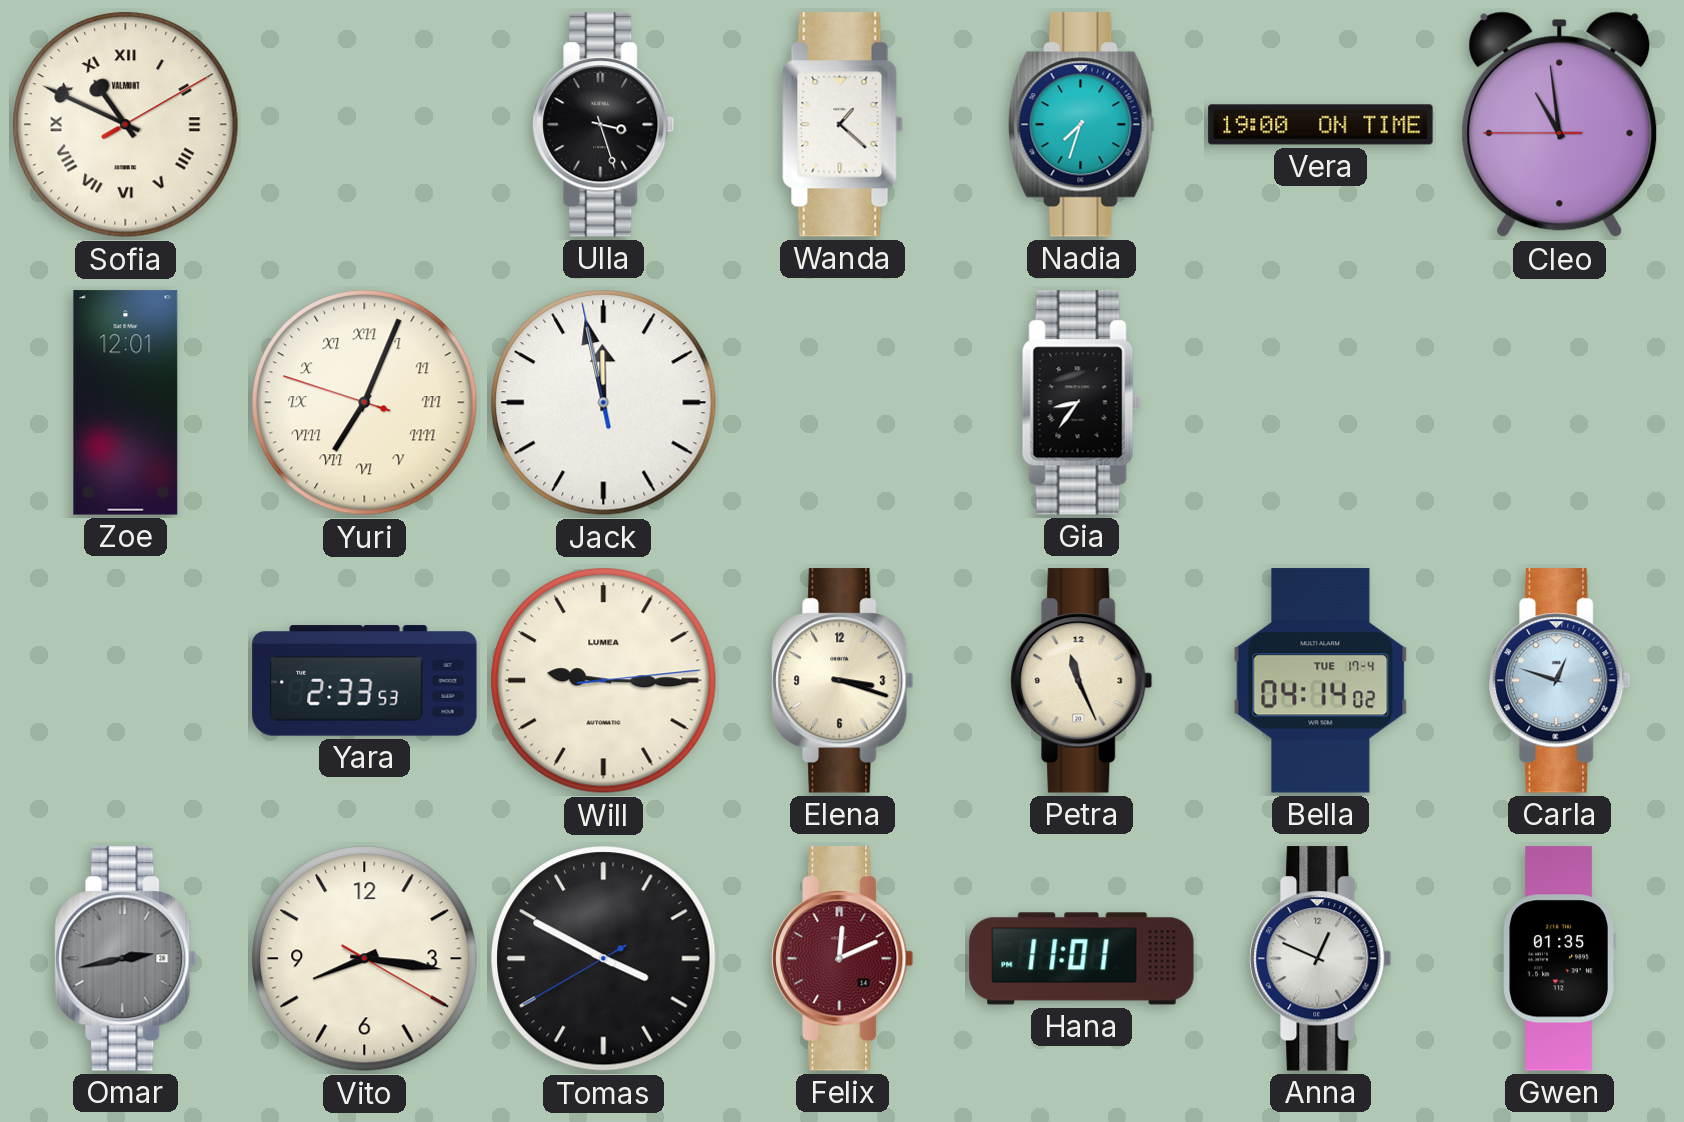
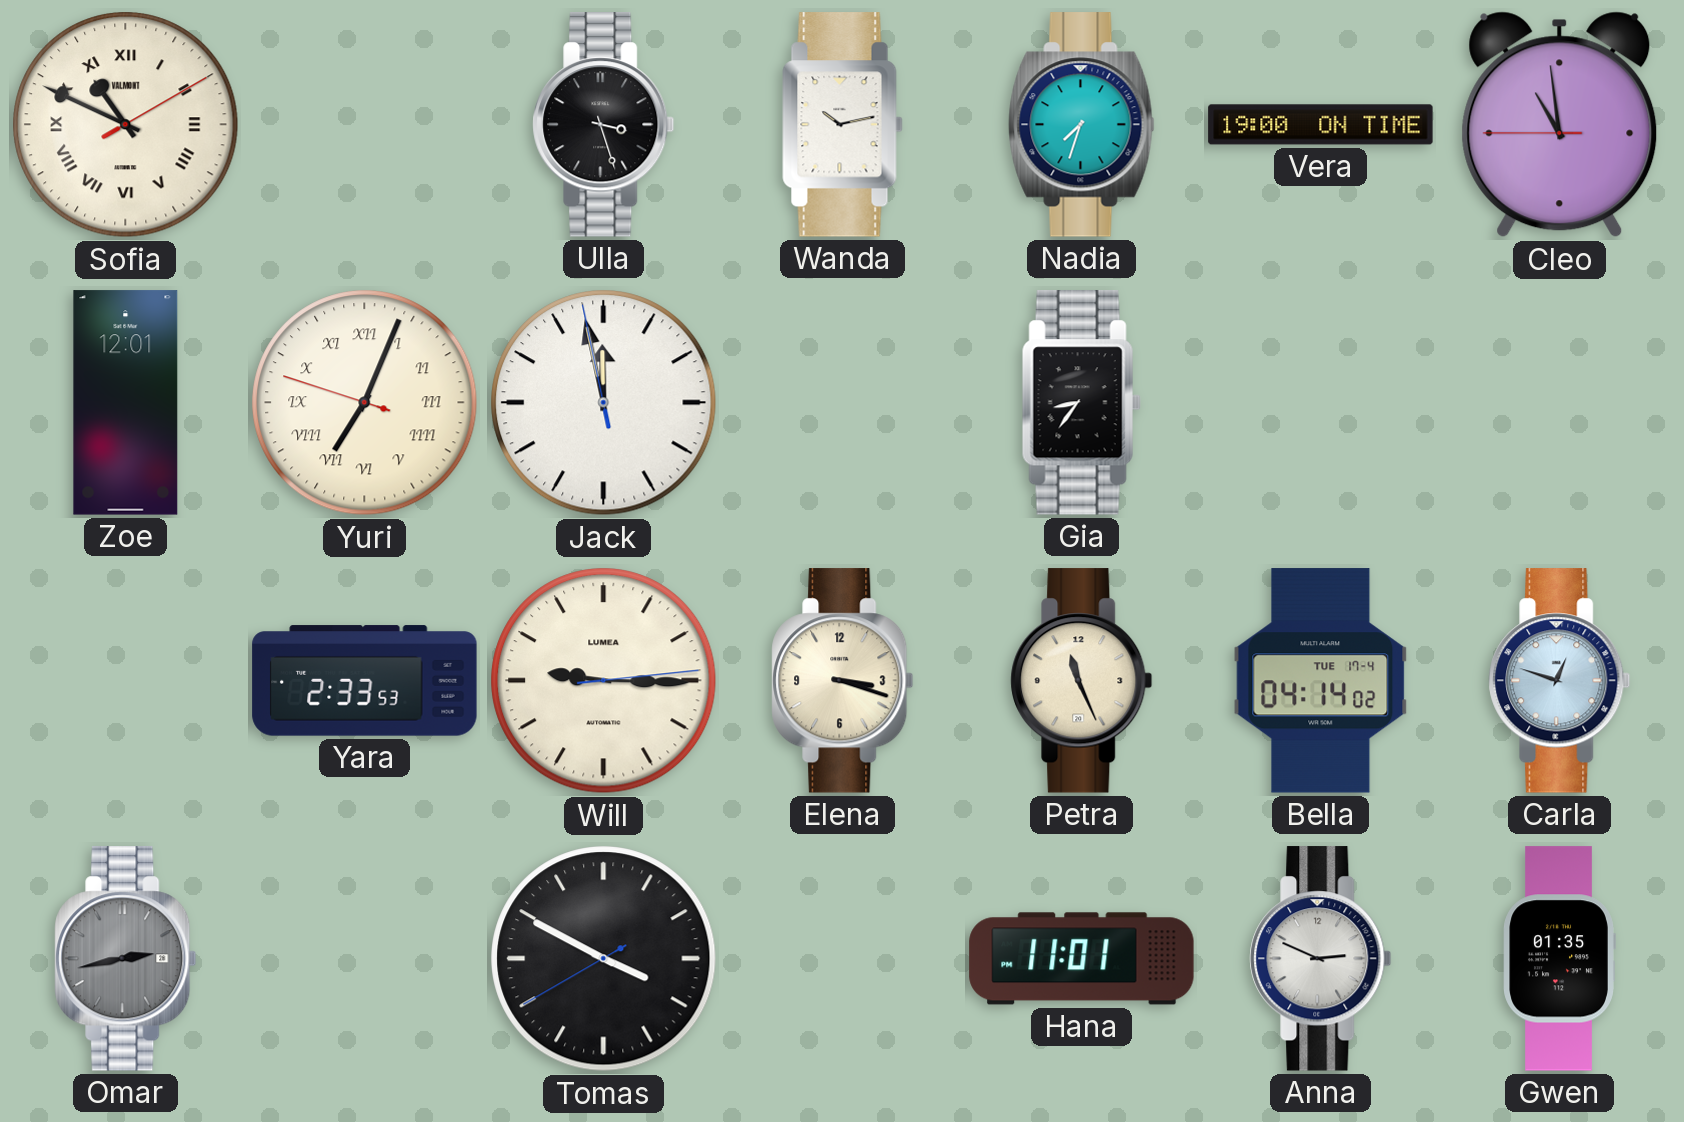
Wanda: 1:22 -> 10:13 (843, 125)
Vito: 8:16 -> none (365, 959)
Felix: 12:11 -> none (843, 959)
Anna: 12:49 -> 2:49 (1321, 959)
